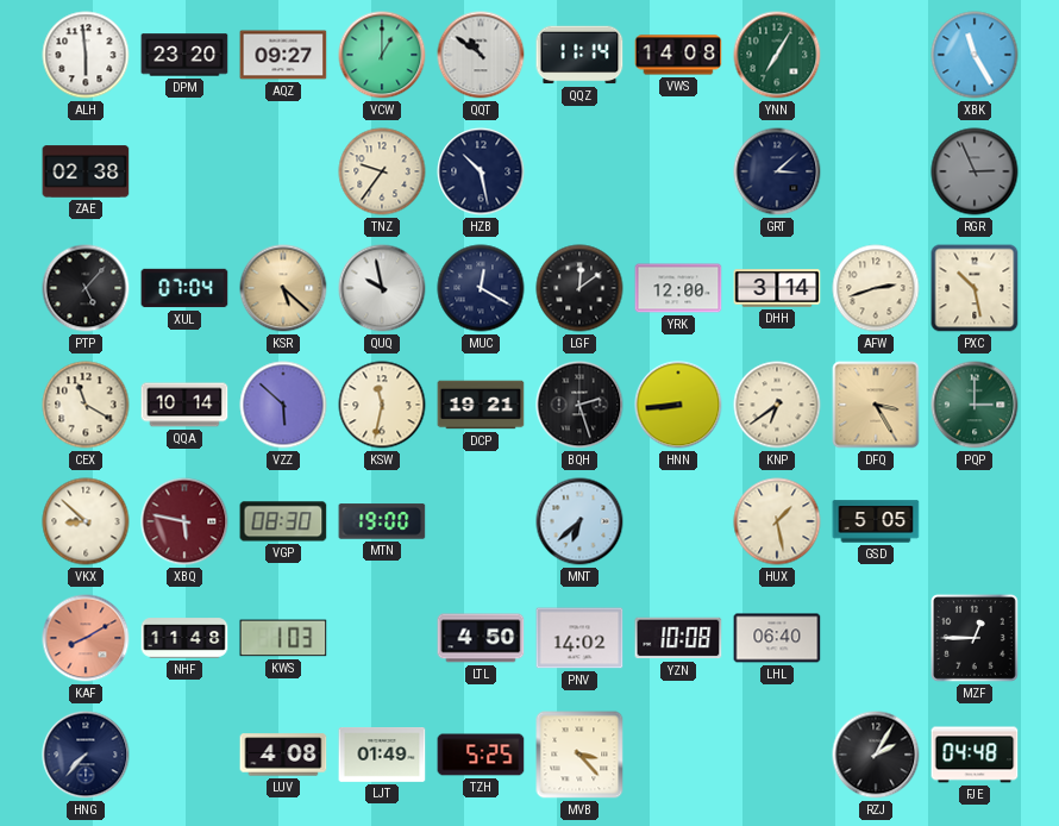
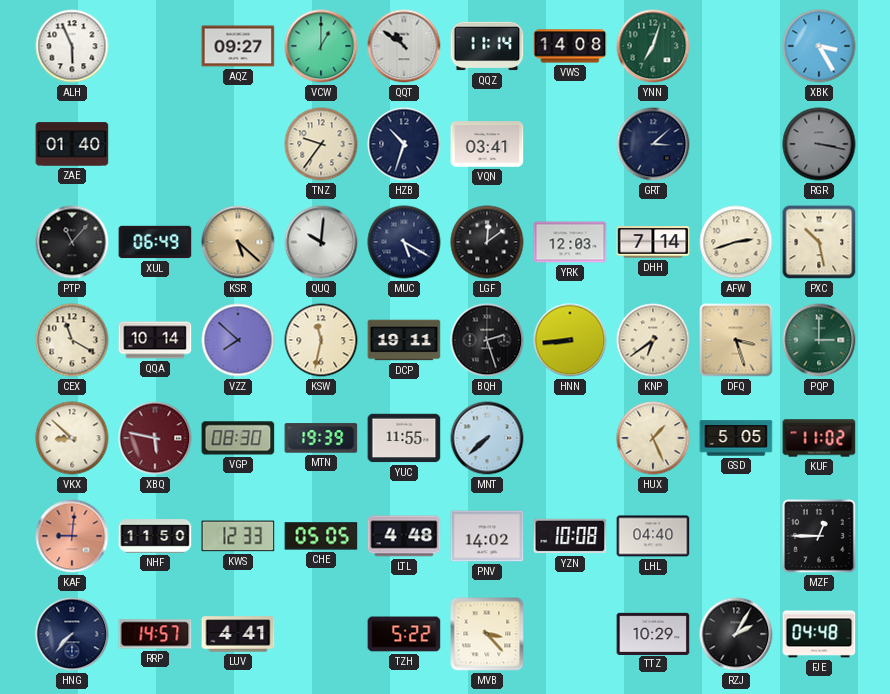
ALH: 5:59 -> 5:56 (72, 46)
DPM: 23:20 -> none (184, 55)
YNN: 7:05 -> 7:03 (653, 46)
XBK: 11:25 -> 3:25 (819, 46)
ZAE: 02:38 -> 01:40 (72, 144)
HZB: 10:28 -> 10:33 (404, 144)
VQN: none -> 03:41 (487, 144)
RGR: 2:56 -> 3:17 (819, 144)
PTP: 5:07 -> 11:07 (72, 242)
XUL: 07:04 -> 06:49 (155, 242)
QUQ: 9:58 -> 10:01 (321, 242)
MUC: 12:20 -> 5:20 (404, 242)
YRK: 12:00 -> 12:03 (570, 242)
DHH: 3:14 -> 7:14 (653, 242)
VZZ: 5:52 -> 7:52 (238, 340)
DCP: 19:21 -> 19:11 (404, 340)
DFQ: 3:25 -> 3:27 (736, 340)
MTN: 19:00 -> 19:39 (321, 438)
YUC: none -> 11:55 (404, 438)
MNT: 6:38 -> 7:38 (487, 438)
HUX: 1:28 -> 1:26 (653, 438)
KUF: none -> 11:02 (819, 438)
KAF: 8:10 -> 9:01 (72, 536)
NHF: 11:48 -> 11:50 (155, 536)
KWS: 1:03 -> 12:33 (238, 536)
CHE: none -> 05:05 (321, 536)
LTL: 4:50 -> 4:48 (404, 536)
LHL: 06:40 -> 04:40 (653, 536)
RRP: none -> 14:57 (155, 634)
LUV: 4:08 -> 4:41 (238, 634)
LJT: 01:49 -> none (382, 756)
TZH: 5:25 -> 5:22 (404, 634)
TTZ: none -> 10:29 (653, 633)
